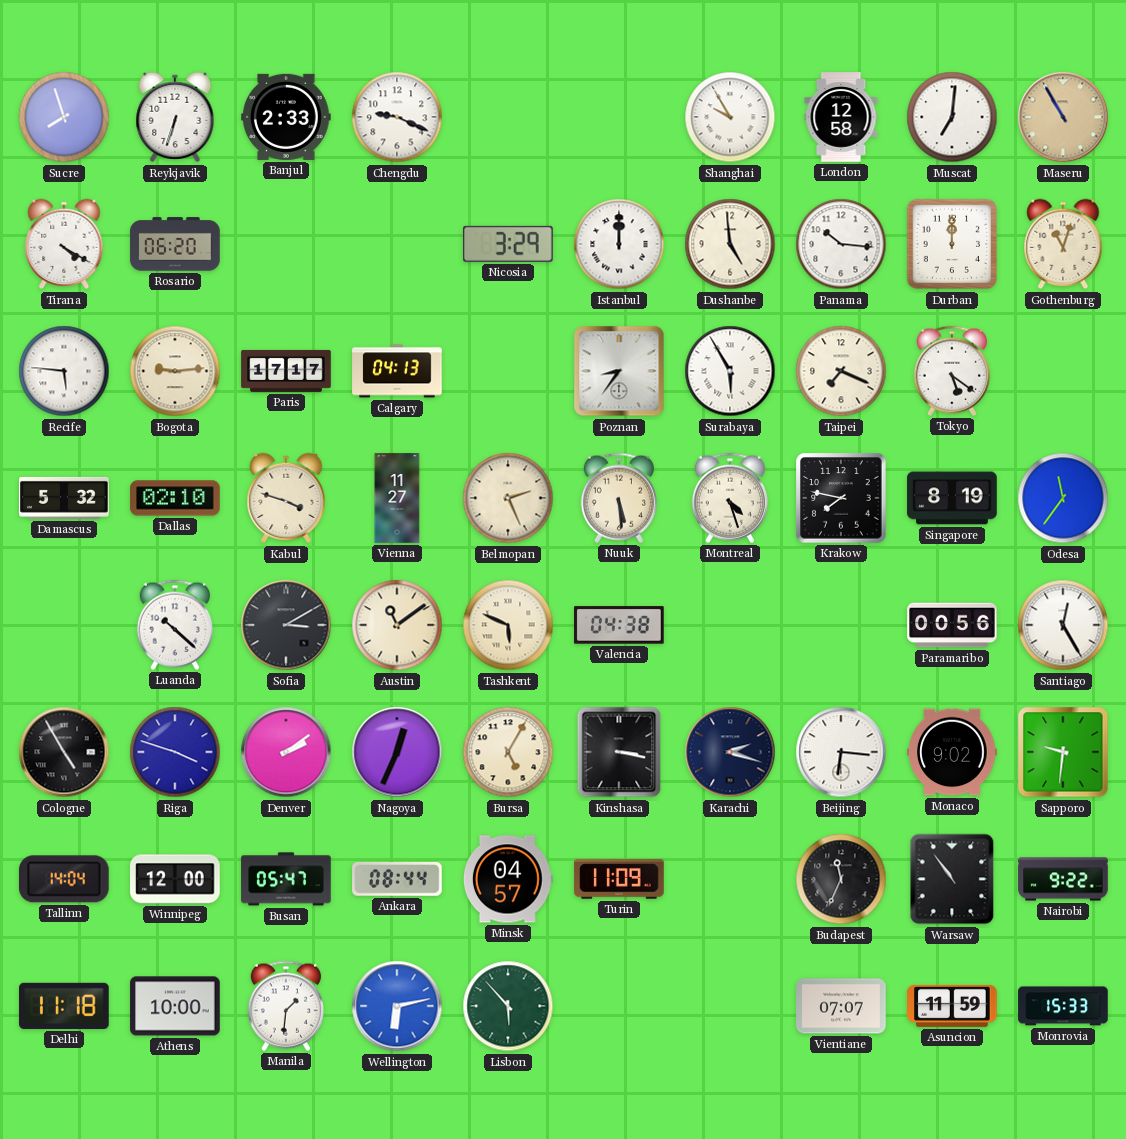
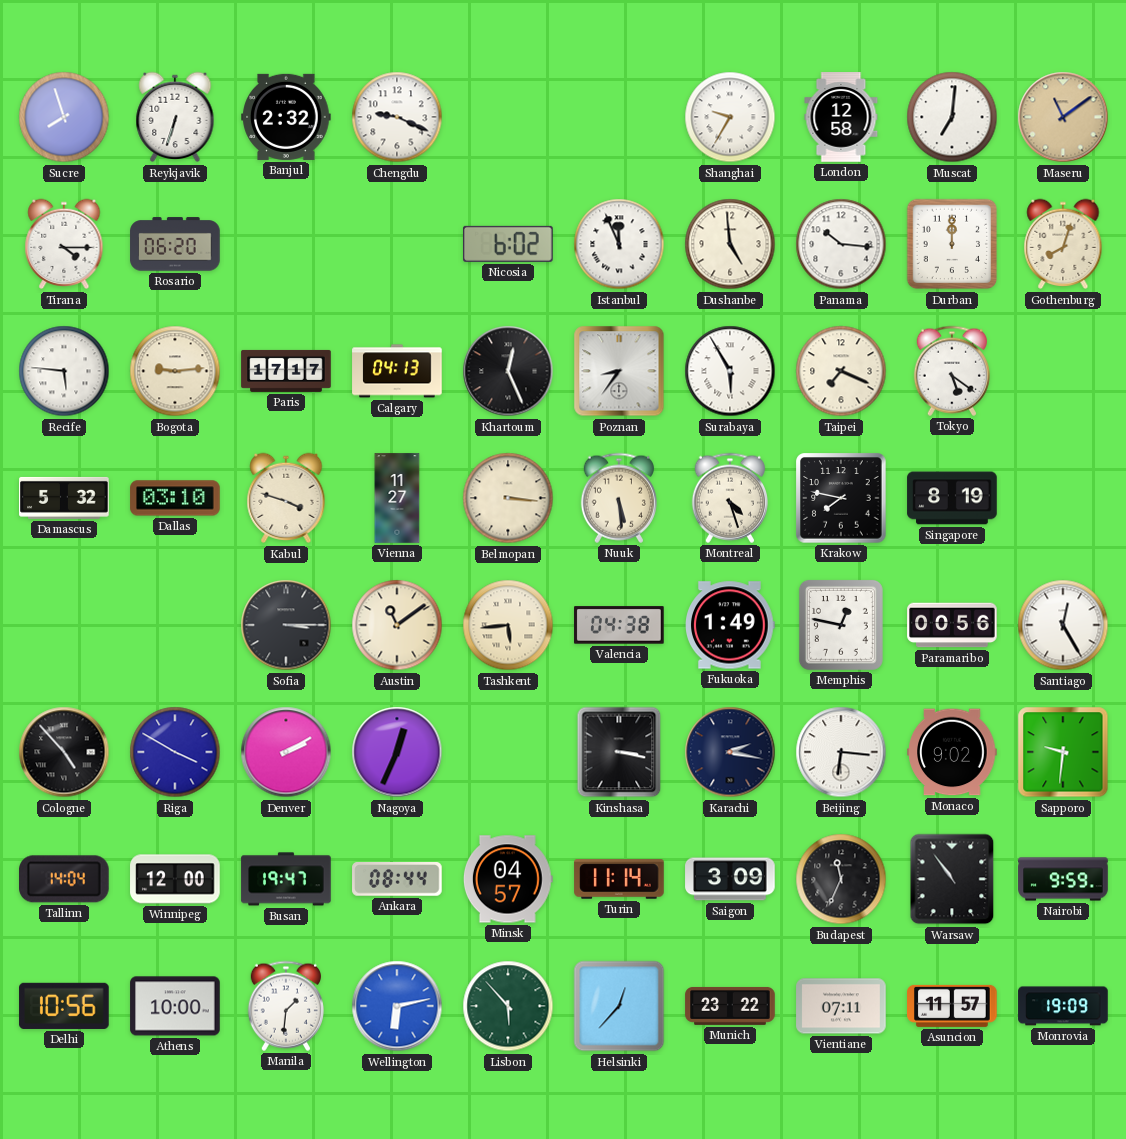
Banjul: 2:33 -> 2:32 (286, 117)
Shanghai: 9:55 -> 9:35 (730, 117)
Maseru: 10:55 -> 11:09 (1063, 117)
Tirana: 4:20 -> 4:15 (64, 244)
Nicosia: 3:29 -> 6:02 (509, 244)
Istanbul: 12:00 -> 11:56 (619, 244)
Gothenburg: 11:03 -> 8:03 (1063, 244)
Khartoum: none -> 12:26 (508, 371)
Dallas: 02:10 -> 03:10 (175, 498)
Belmopan: 2:26 -> 3:16 (508, 498)
Odesa: 11:36 -> none (1063, 498)
Luanda: 10:22 -> none (175, 625)
Sofia: 3:10 -> 3:15 (286, 625)
Tashkent: 5:49 -> 5:44 (508, 625)
Fukuoka: none -> 1:49 (730, 625)
Memphis: none -> 12:47 (841, 625)
Cologne: 4:55 -> 4:53 (64, 752)
Riga: 3:48 -> 3:50 (175, 752)
Denver: 2:09 -> 2:10 (286, 752)
Bursa: 5:05 -> none (508, 752)
Karachi: 2:18 -> 2:17 (730, 752)
Busan: 05:47 -> 19:47 (286, 879)
Turin: 11:09 -> 11:14 (619, 879)
Saigon: none -> 3:09 (730, 879)
Nairobi: 9:22 -> 9:59 (1063, 879)
Delhi: 11:18 -> 10:56 (64, 1006)
Helsinki: none -> 12:37 (619, 1006)
Munich: none -> 23:22 (730, 1006)
Vientiane: 07:07 -> 07:11 (841, 1006)
Asuncion: 11:59 -> 11:57 (952, 1006)
Monrovia: 15:33 -> 19:09 (1063, 1006)
